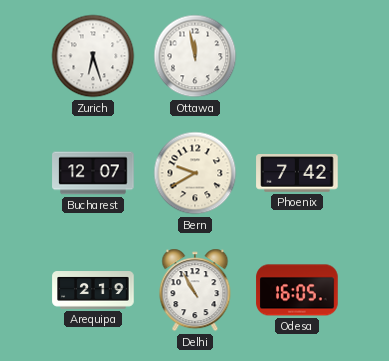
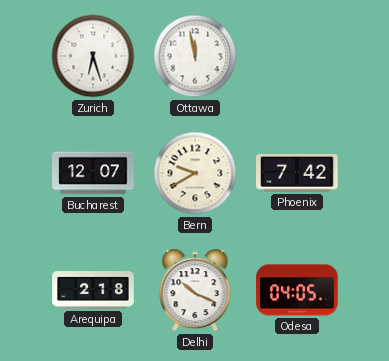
Arequipa: 2:19 -> 2:18 (93, 291)
Delhi: 10:55 -> 10:19 (195, 290)
Odesa: 16:05 -> 04:05 (297, 290)
